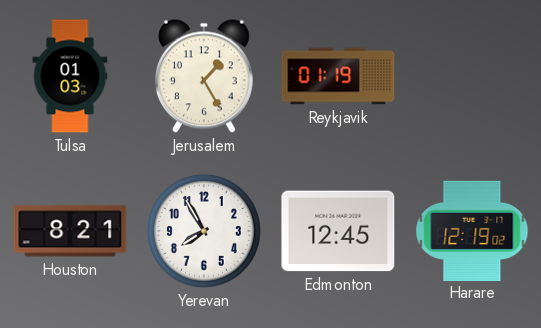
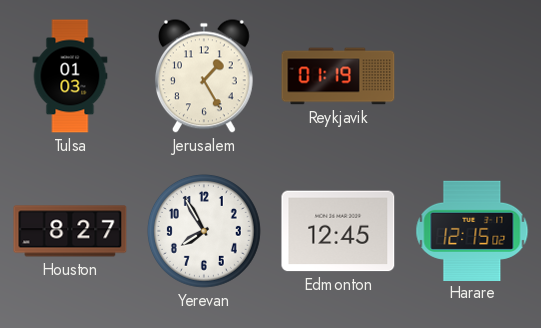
Houston: 8:21 -> 8:27 (70, 231)
Harare: 12:19 -> 12:15 (472, 230)
